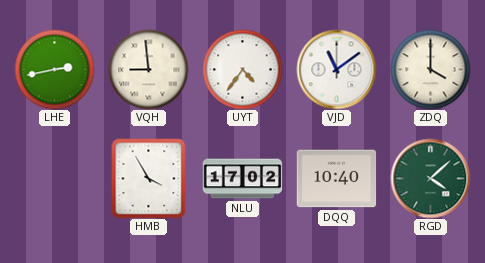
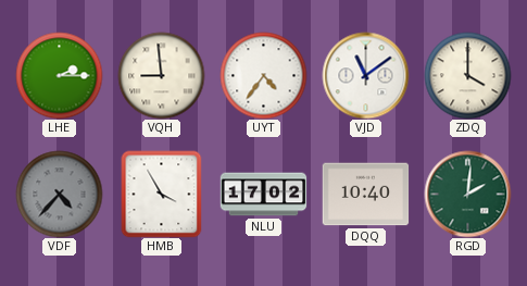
LHE: 2:43 -> 2:15 (59, 75)
VDF: none -> 4:37 (59, 194)
RGD: 4:08 -> 2:01 (467, 194)
